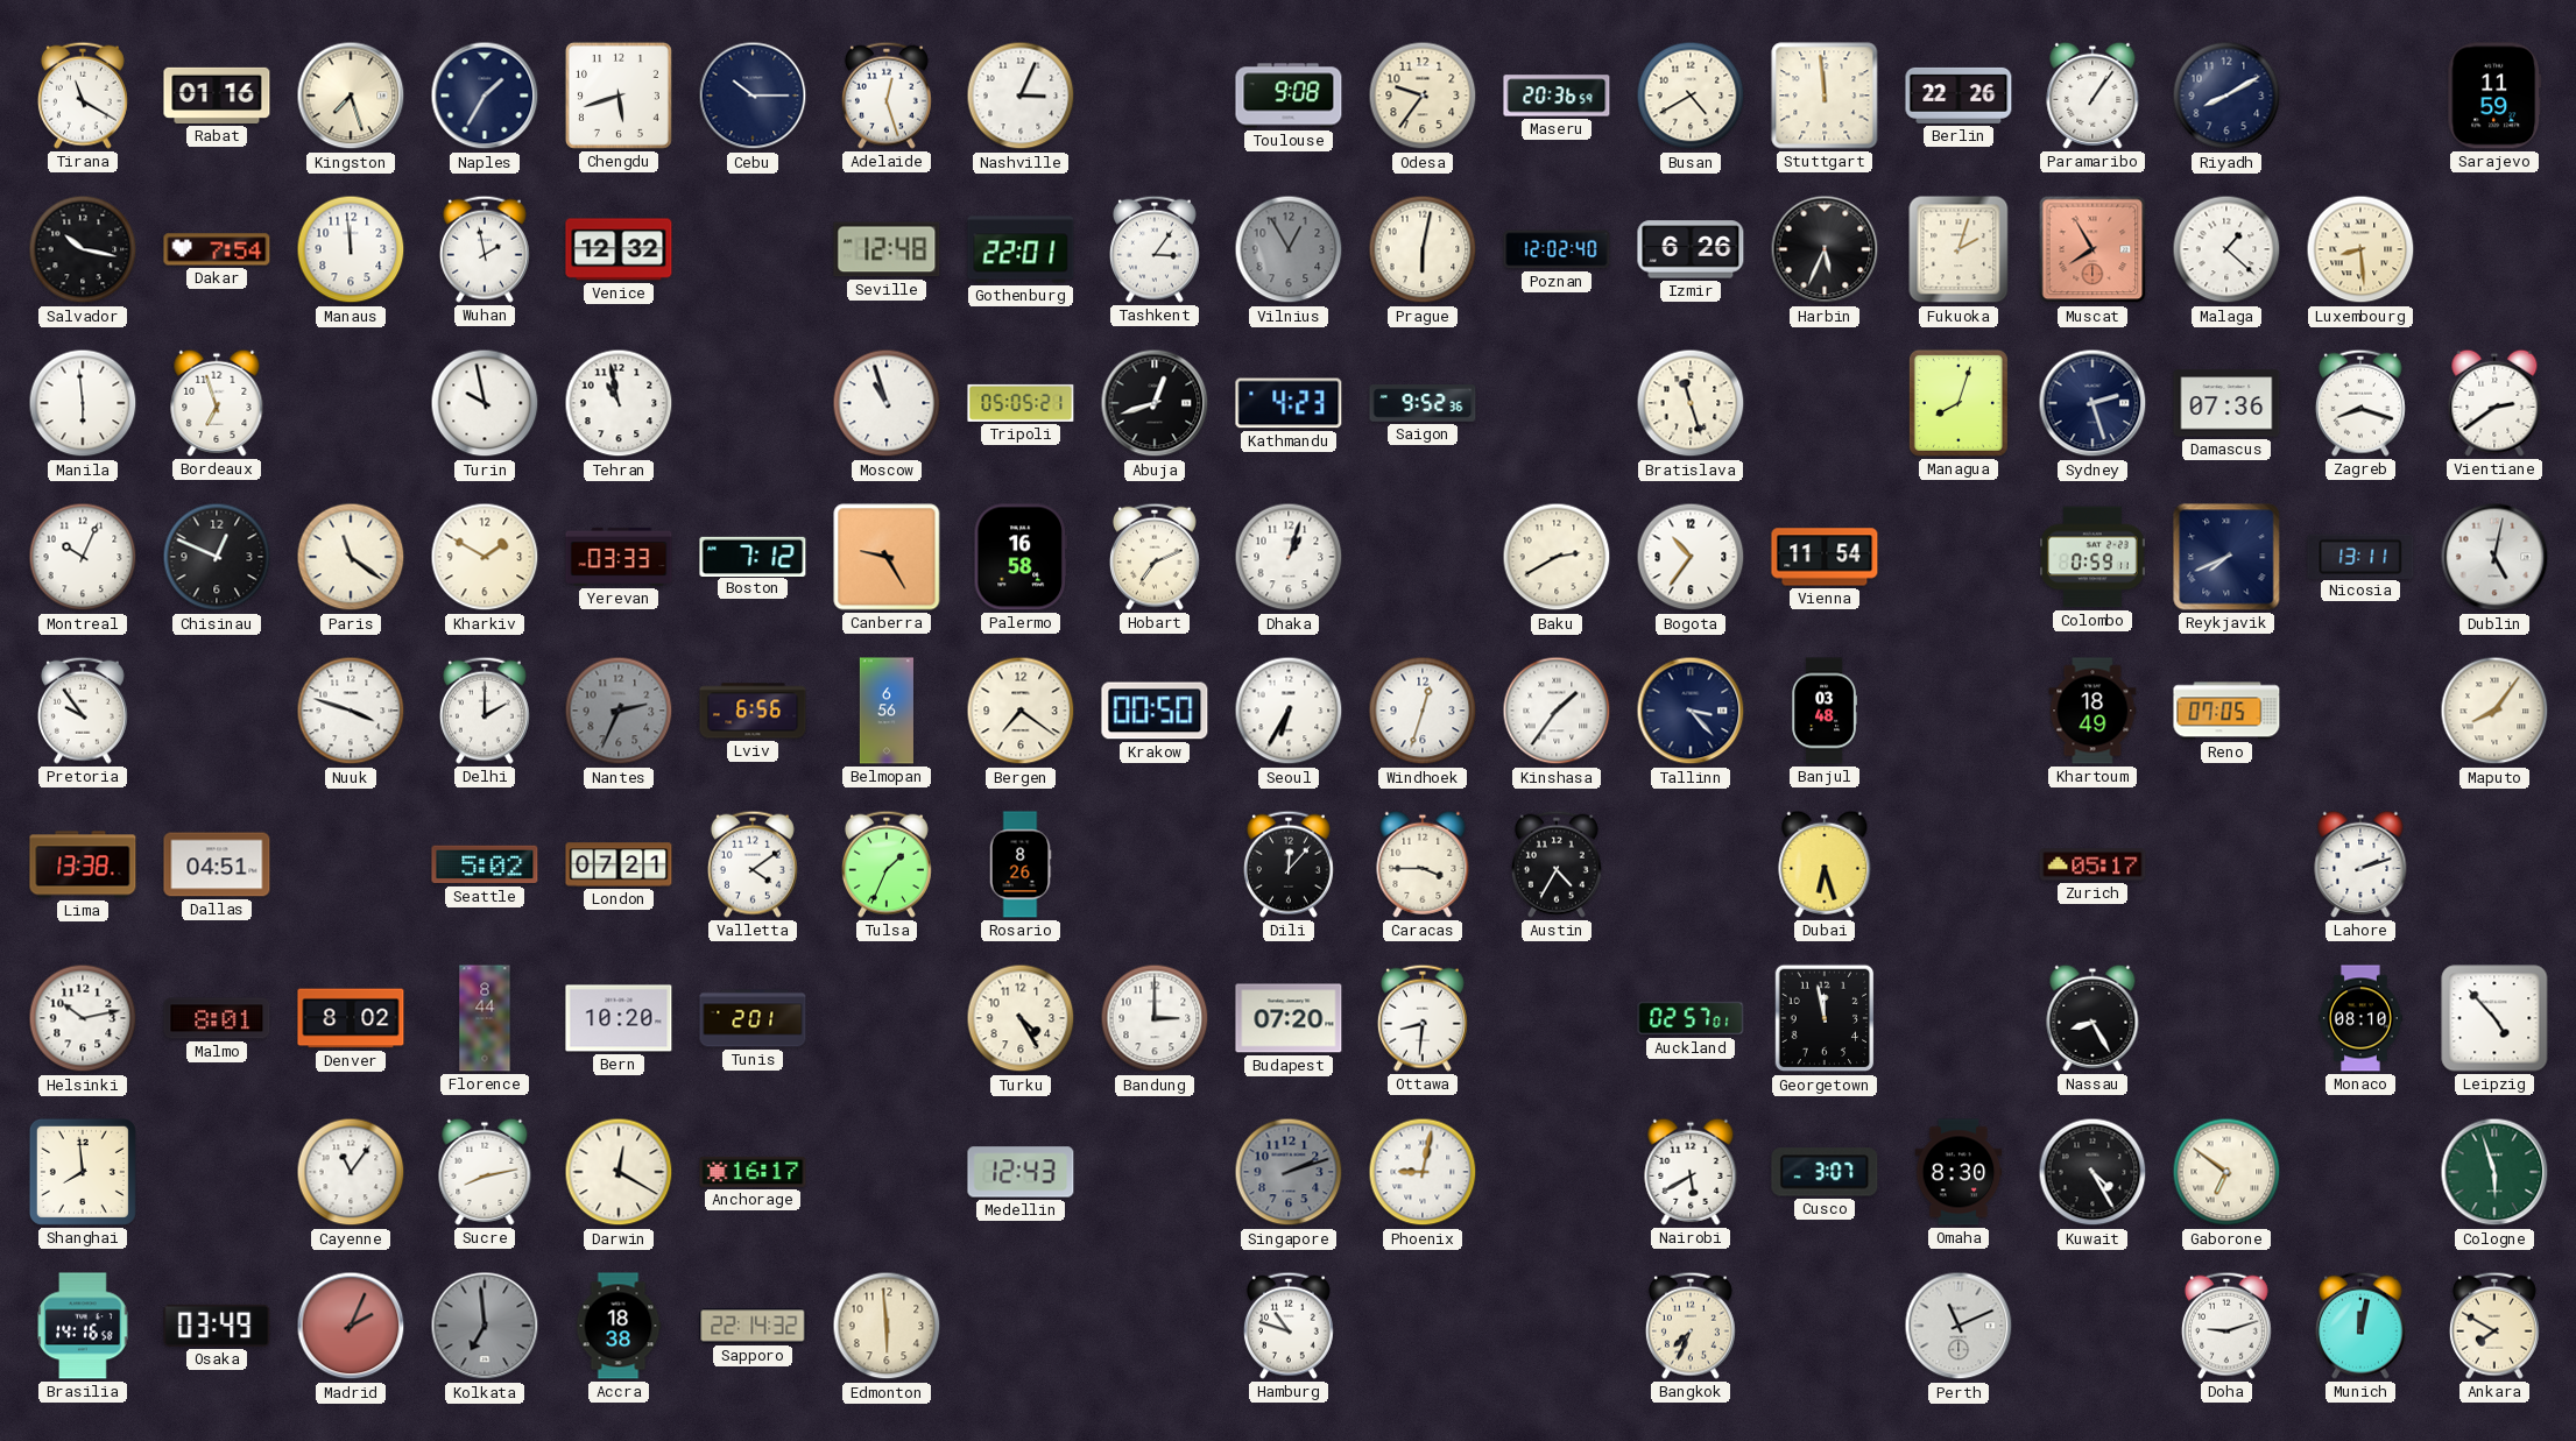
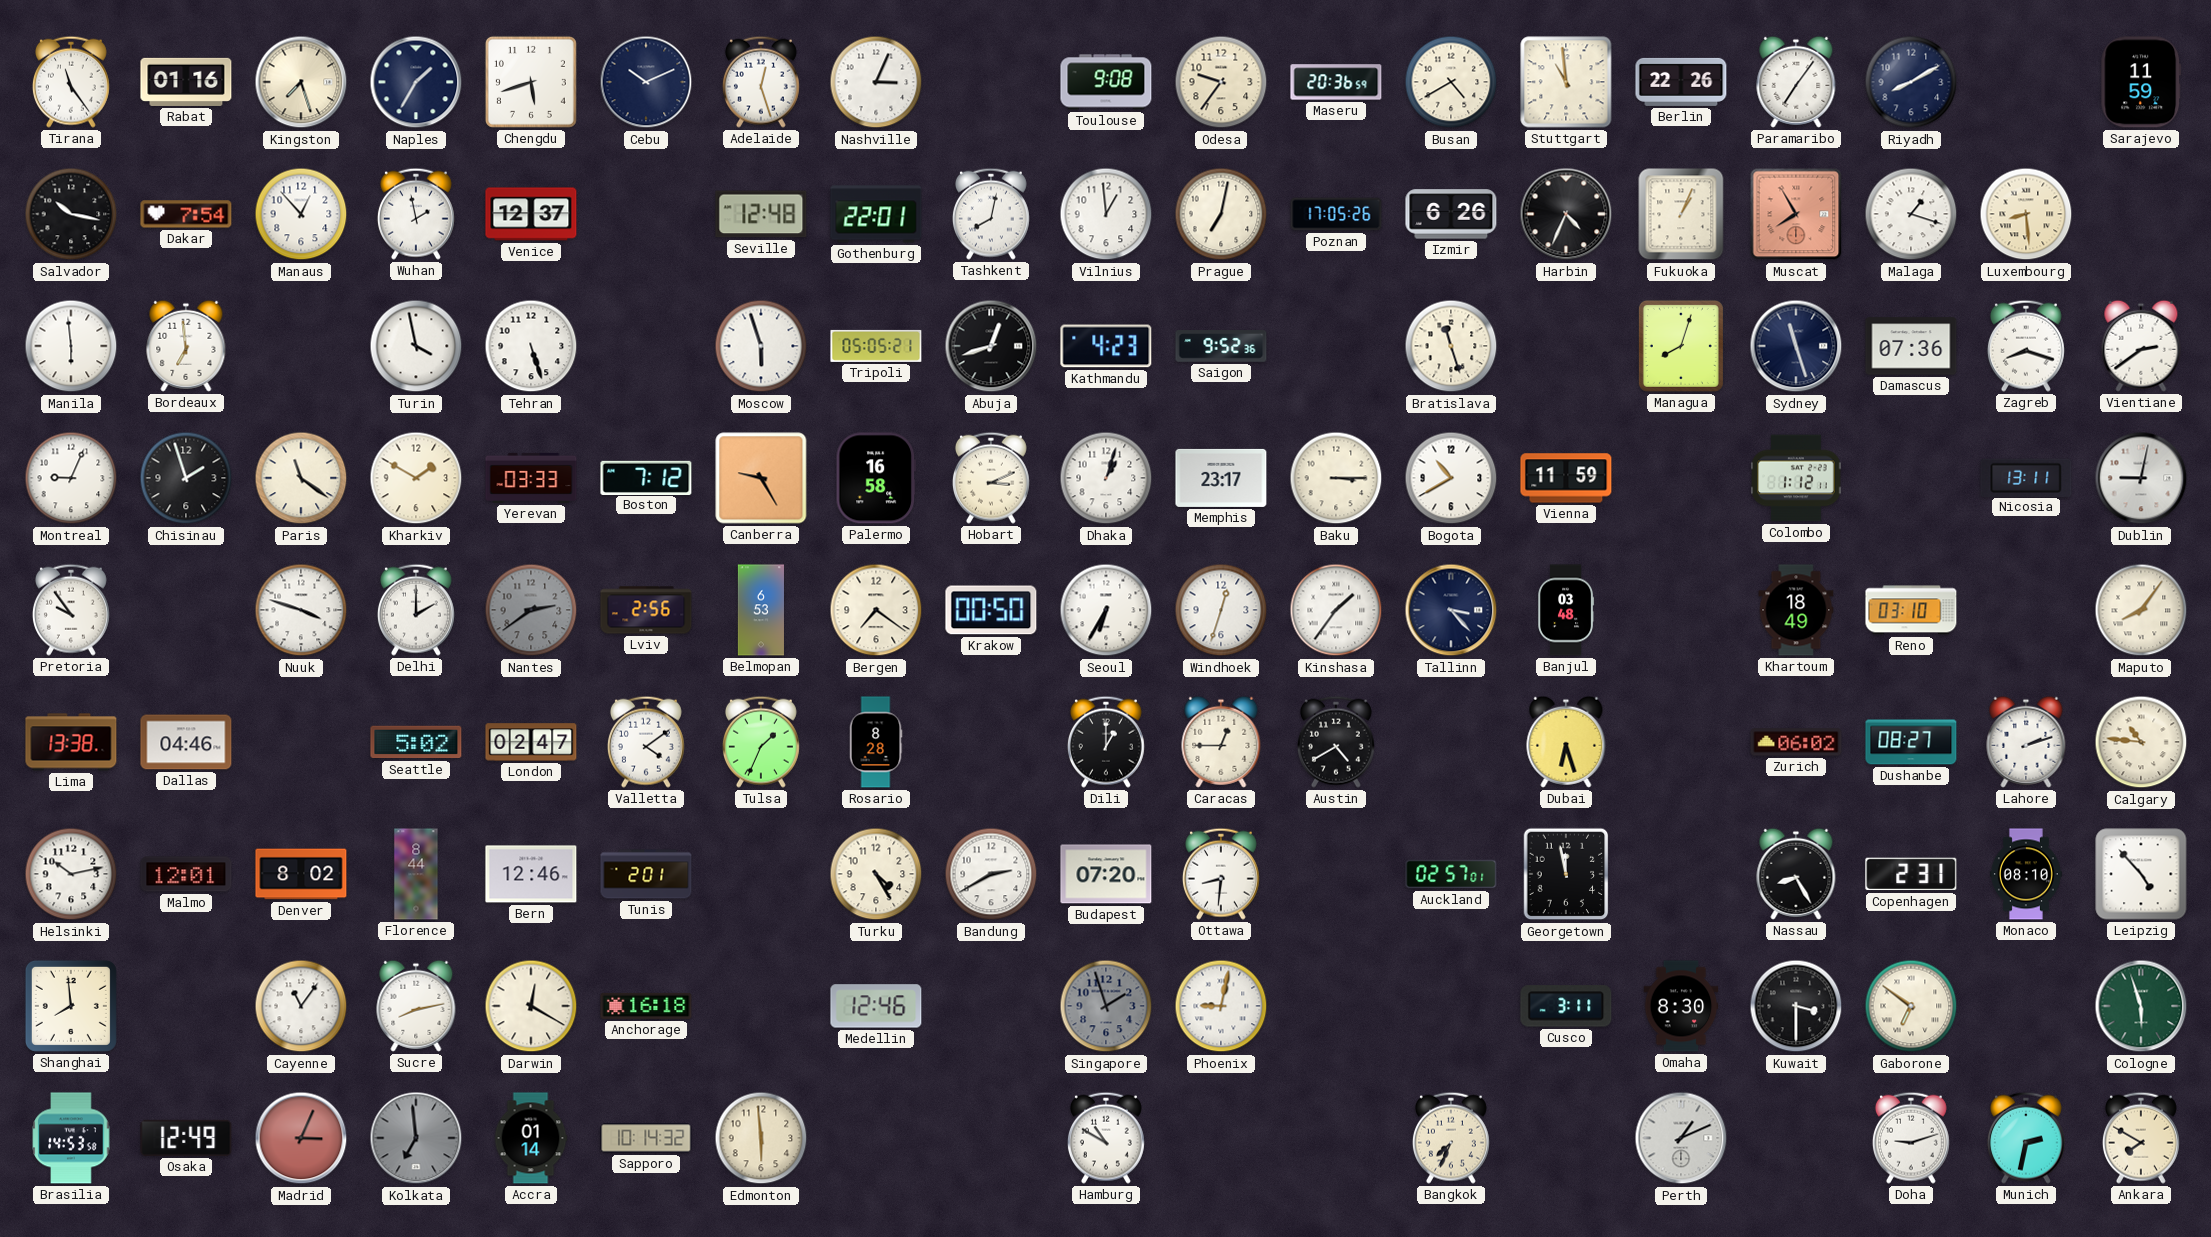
Tirana: 11:20 -> 11:24 (71, 82)
Cebu: 10:15 -> 10:11 (646, 82)
Stuttgart: 11:59 -> 10:59 (1566, 82)
Paramaribo: 1:06 -> 7:06 (1796, 82)
Manaus: 11:59 -> 12:53 (301, 214)
Venice: 12:32 -> 12:37 (531, 214)
Tashkent: 3:06 -> 8:02 (991, 214)
Vilnius: 12:55 -> 12:59 (1106, 214)
Vilnius dial: grey -> white (1106, 214)
Prague: 6:02 -> 7:02 (1221, 214)
Poznan: 12:02 -> 17:05 (1336, 214)
Harbin: 5:34 -> 4:34 (1566, 214)
Fukuoka: 2:03 -> 1:04 (1681, 214)
Malaga: 1:22 -> 1:18 (1911, 214)
Bordeaux: 6:57 -> 6:59 (186, 346)
Turin: 9:58 -> 3:58 (416, 346)
Tehran: 10:58 -> 5:27 (531, 346)
Moscow: 10:57 -> 5:57 (761, 346)
Sydney: 2:27 -> 11:27 (1796, 346)
Montreal: 10:04 -> 9:04 (71, 478)
Chisinau: 12:49 -> 1:57 (186, 478)
Hobart: 7:11 -> 3:11 (991, 478)
Memphis: none -> 23:17 (1221, 478)
Baku: 2:40 -> 3:15 (1336, 478)
Bogota: 10:36 -> 10:40 (1451, 478)
Vienna: 11:54 -> 11:59 (1566, 478)
Colombo: 0:59 -> 1:12 (1796, 478)
Reykjavik: 7:41 -> none (2226, 557)
Dublin: 5:02 -> 9:02 (2141, 478)
Nantes: 2:34 -> 2:39 (531, 610)
Lviv: 6:56 -> 2:56 (646, 610)
Belmopan: 6:56 -> 6:53 (761, 610)
Reno: 07:05 -> 03:10 (1911, 610)
Dallas: 04:51 -> 04:46 (186, 742)
London: 07:21 -> 02:47 (531, 742)
Rosario: 8:26 -> 8:28 (876, 742)
Dili: 12:07 -> 1:00 (1106, 742)
Caracas: 3:45 -> 12:45 (1221, 742)
Austin: 4:35 -> 4:40 (1336, 742)
Zurich: 05:17 -> 06:02 (1796, 742)
Dushanbe: none -> 08:27 (1911, 742)
Calgary: none -> 10:46 (2141, 742)
Malmo: 8:01 -> 12:01 (186, 874)
Bern: 10:20 -> 12:46 (531, 874)
Bandung: 3:00 -> 2:40 (991, 874)
Copenhagen: none -> 2:31 (1911, 874)
Anchorage: 16:17 -> 16:18 (646, 1006)
Medellin: 12:43 -> 12:46 (876, 1006)
Singapore: 2:12 -> 1:57 (1106, 1006)
Nairobi: 5:40 -> none (1691, 1172)
Cusco: 3:07 -> 3:11 (1566, 1006)
Kuwait: 4:25 -> 3:30 (1796, 1006)
Brasilia: 14:16 -> 14:53 (71, 1138)
Osaka: 03:49 -> 12:49 (186, 1138)
Madrid: 2:04 -> 3:04 (301, 1138)
Accra: 18:38 -> 01:14 (531, 1138)
Sapporo: 22:14 -> 10:14 (646, 1138)
Hamburg: 10:48 -> 10:50 (1106, 1138)
Perth: 11:11 -> 1:11 (1681, 1138)
Munich: 12:02 -> 2:32 (2026, 1138)
